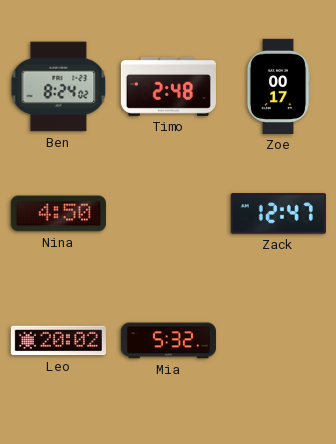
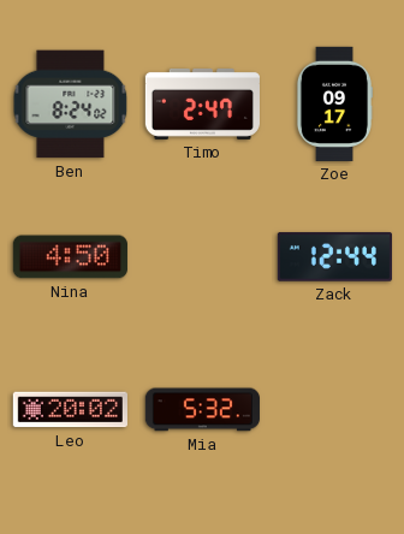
Timo: 2:48 -> 2:47 (202, 103)
Zoe: 00:17 -> 09:17 (333, 103)
Zack: 12:47 -> 12:44 (334, 257)
